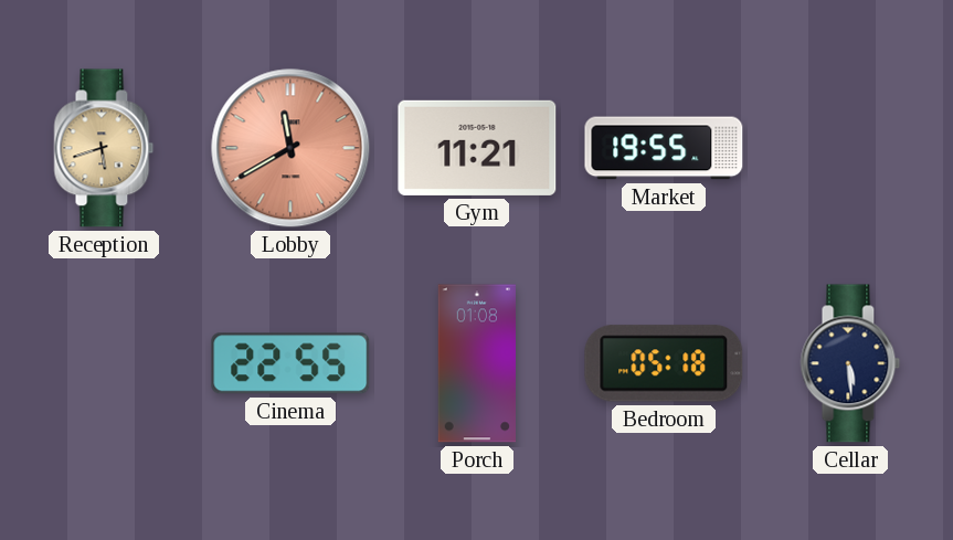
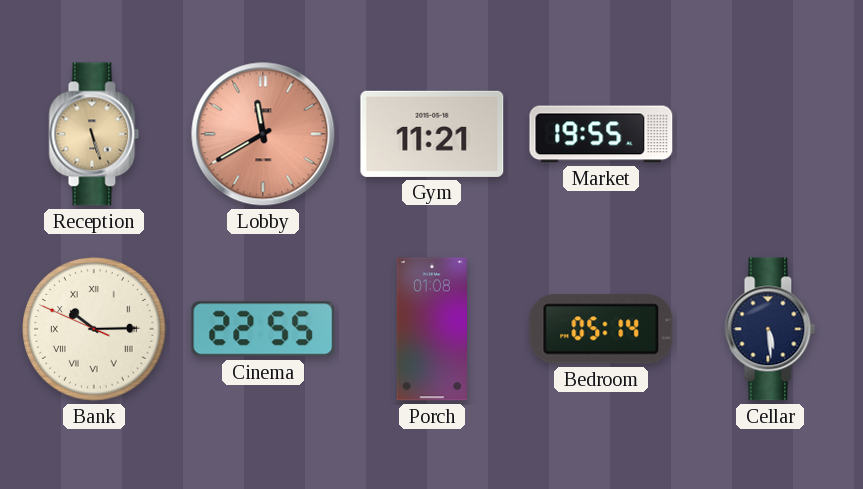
Reception: 5:42 -> 5:27 (94, 134)
Bank: none -> 10:14 (95, 330)
Bedroom: 05:18 -> 05:14 (601, 329)
